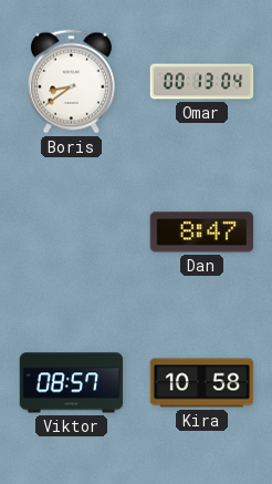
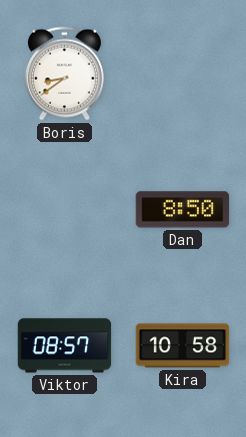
Omar: 00:13 -> none (202, 82)
Dan: 8:47 -> 8:50 (183, 210)
